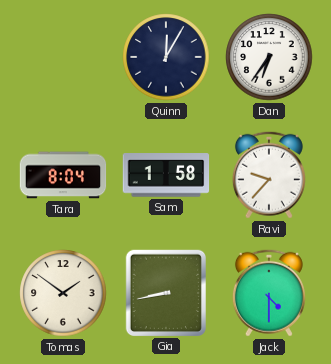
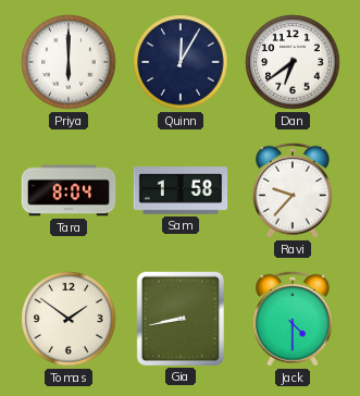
Priya: none -> 6:00 (69, 62)
Dan: 6:36 -> 6:39 (293, 62)
